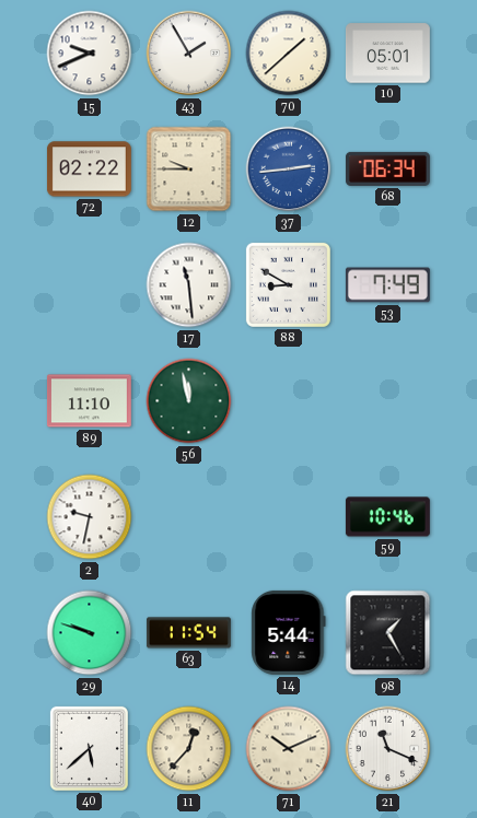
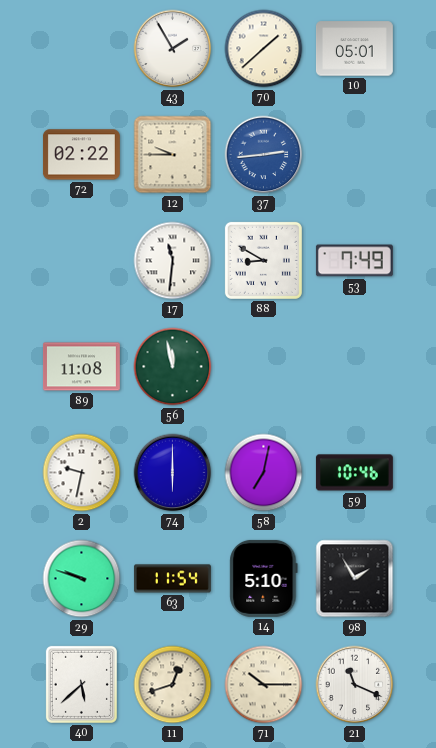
15: 9:41 -> none (90, 54)
68: 06:34 -> none (387, 168)
17: 11:29 -> 11:31 (173, 261)
89: 11:10 -> 11:08 (81, 367)
74: none -> 6:00 (173, 473)
58: none -> 7:02 (264, 473)
14: 5:44 -> 5:10 (264, 578)
98: 1:25 -> 1:55 (355, 579)
11: 12:37 -> 12:42 (173, 685)
71: 10:11 -> 10:15 (264, 685)
